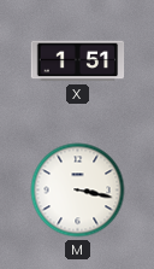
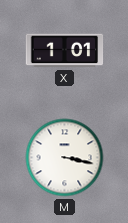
X: 1:51 -> 1:01 (65, 51)
